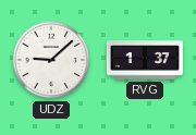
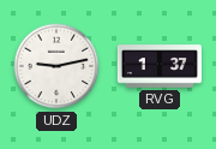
UDZ: 9:08 -> 9:13 (56, 66)
